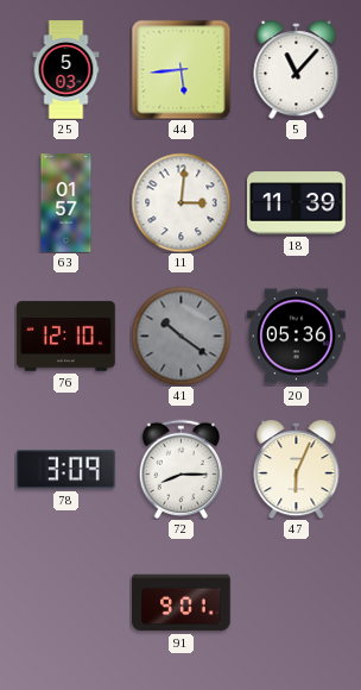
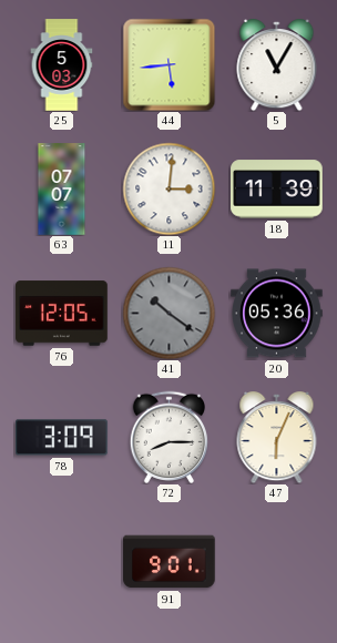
5: 11:07 -> 11:05 (277, 65)
63: 01:57 -> 07:07 (62, 190)
76: 12:10 -> 12:05 (62, 314)
